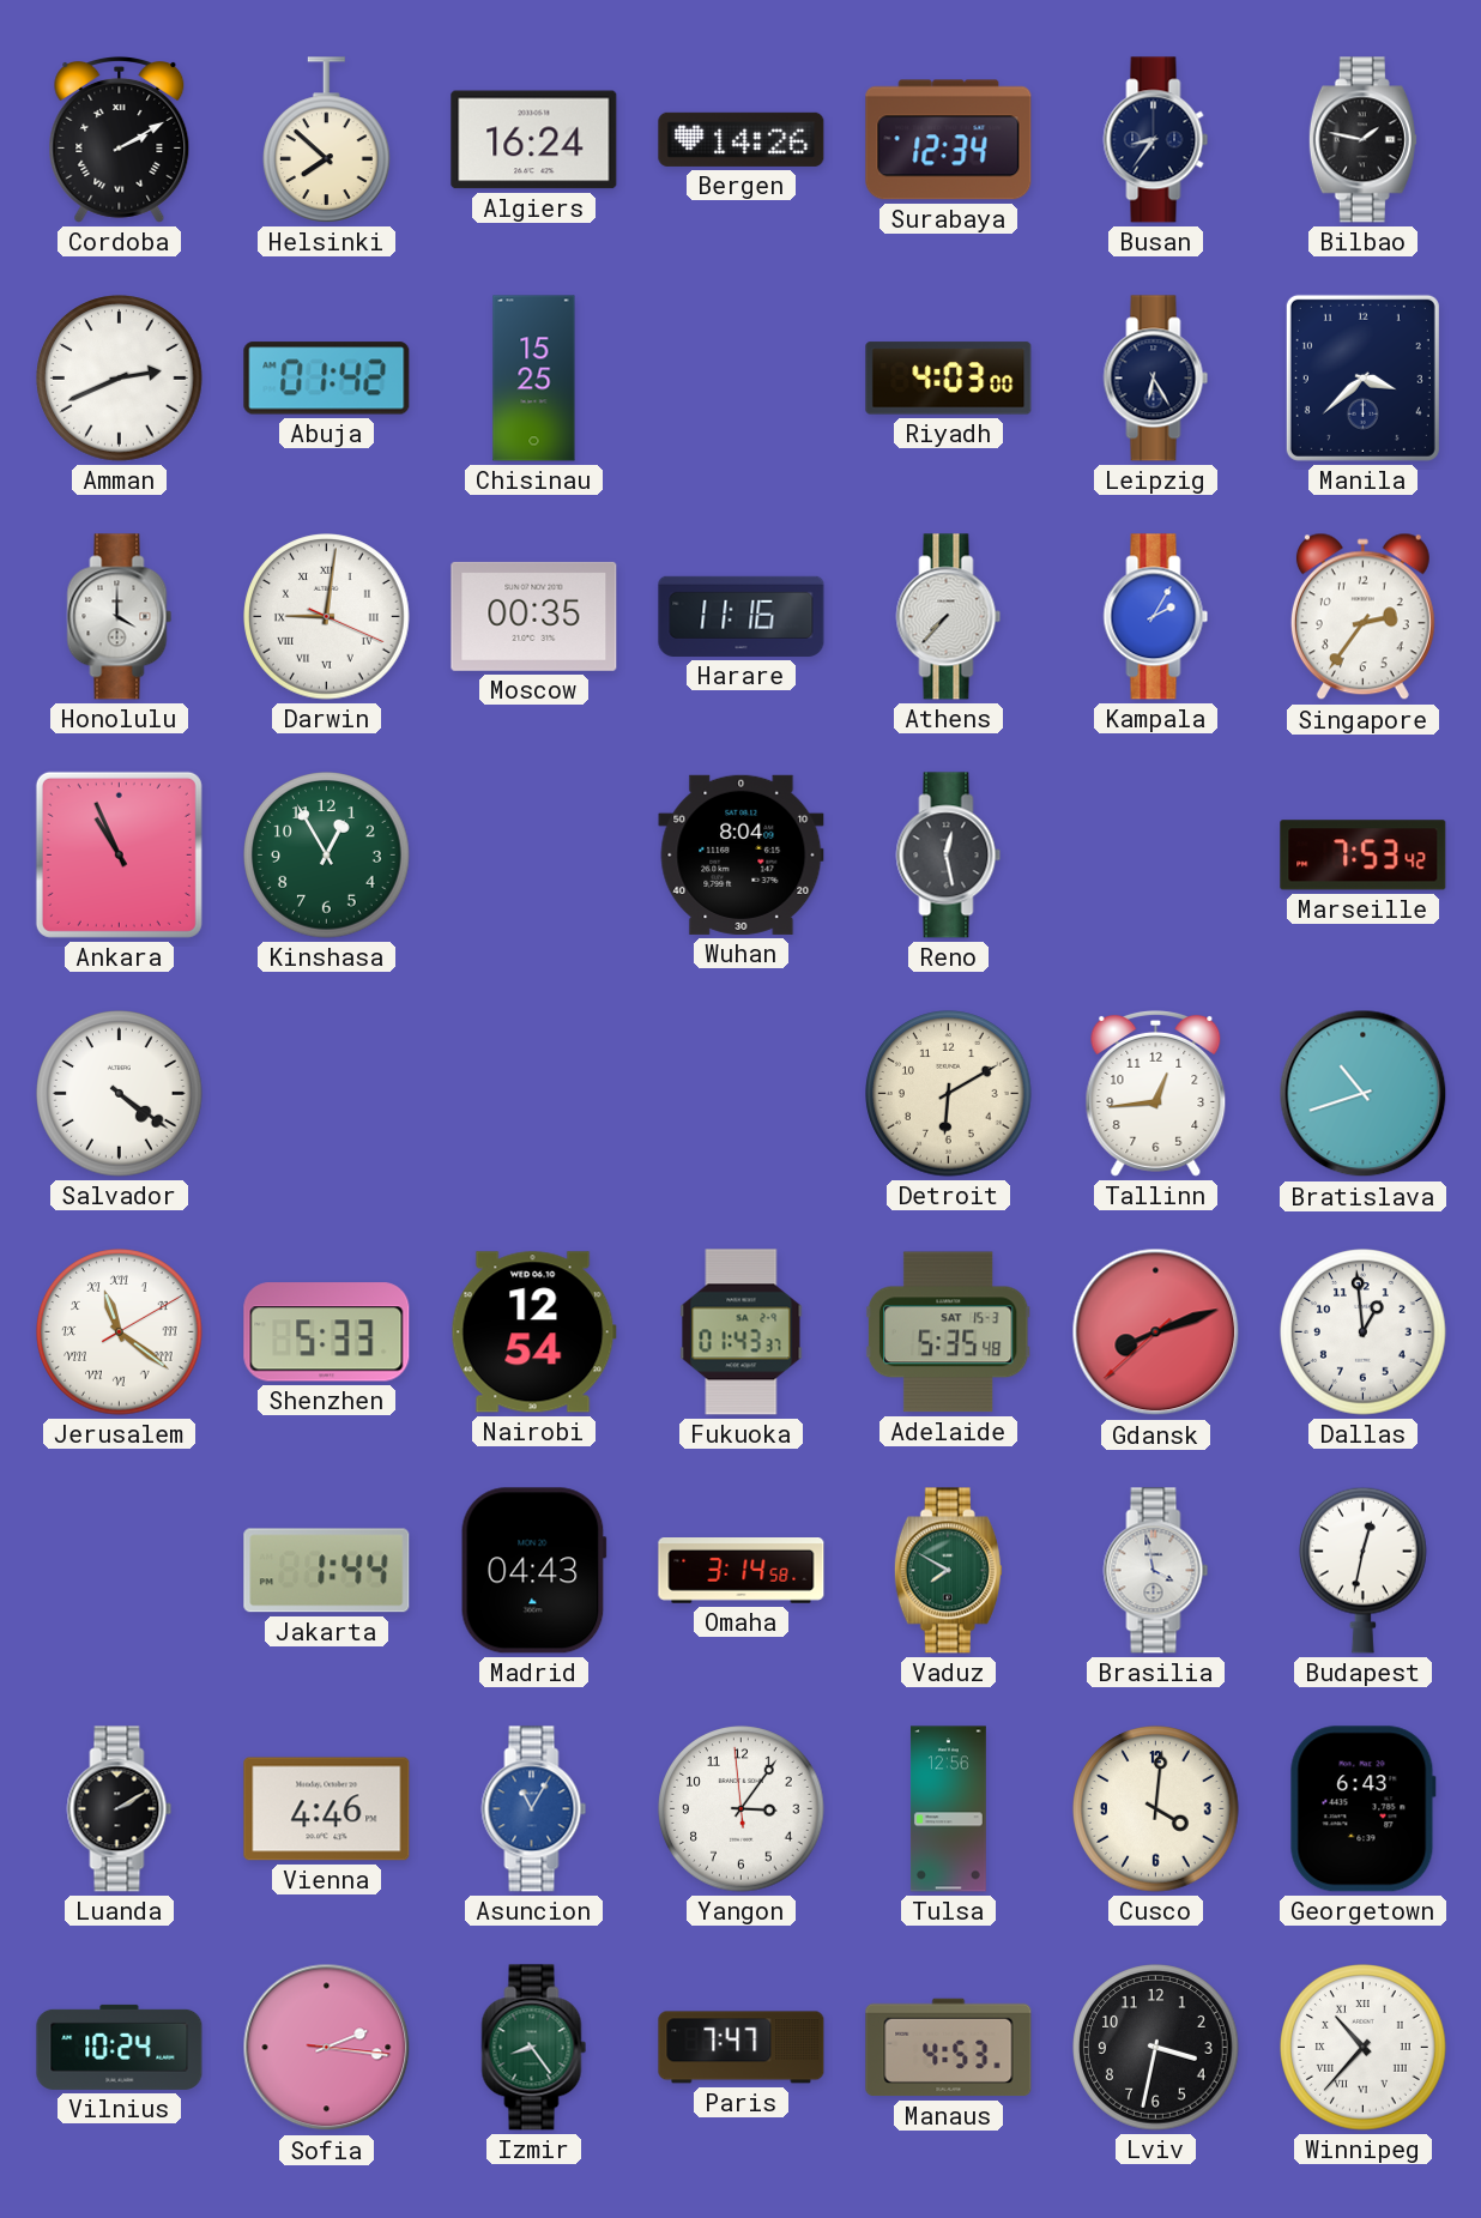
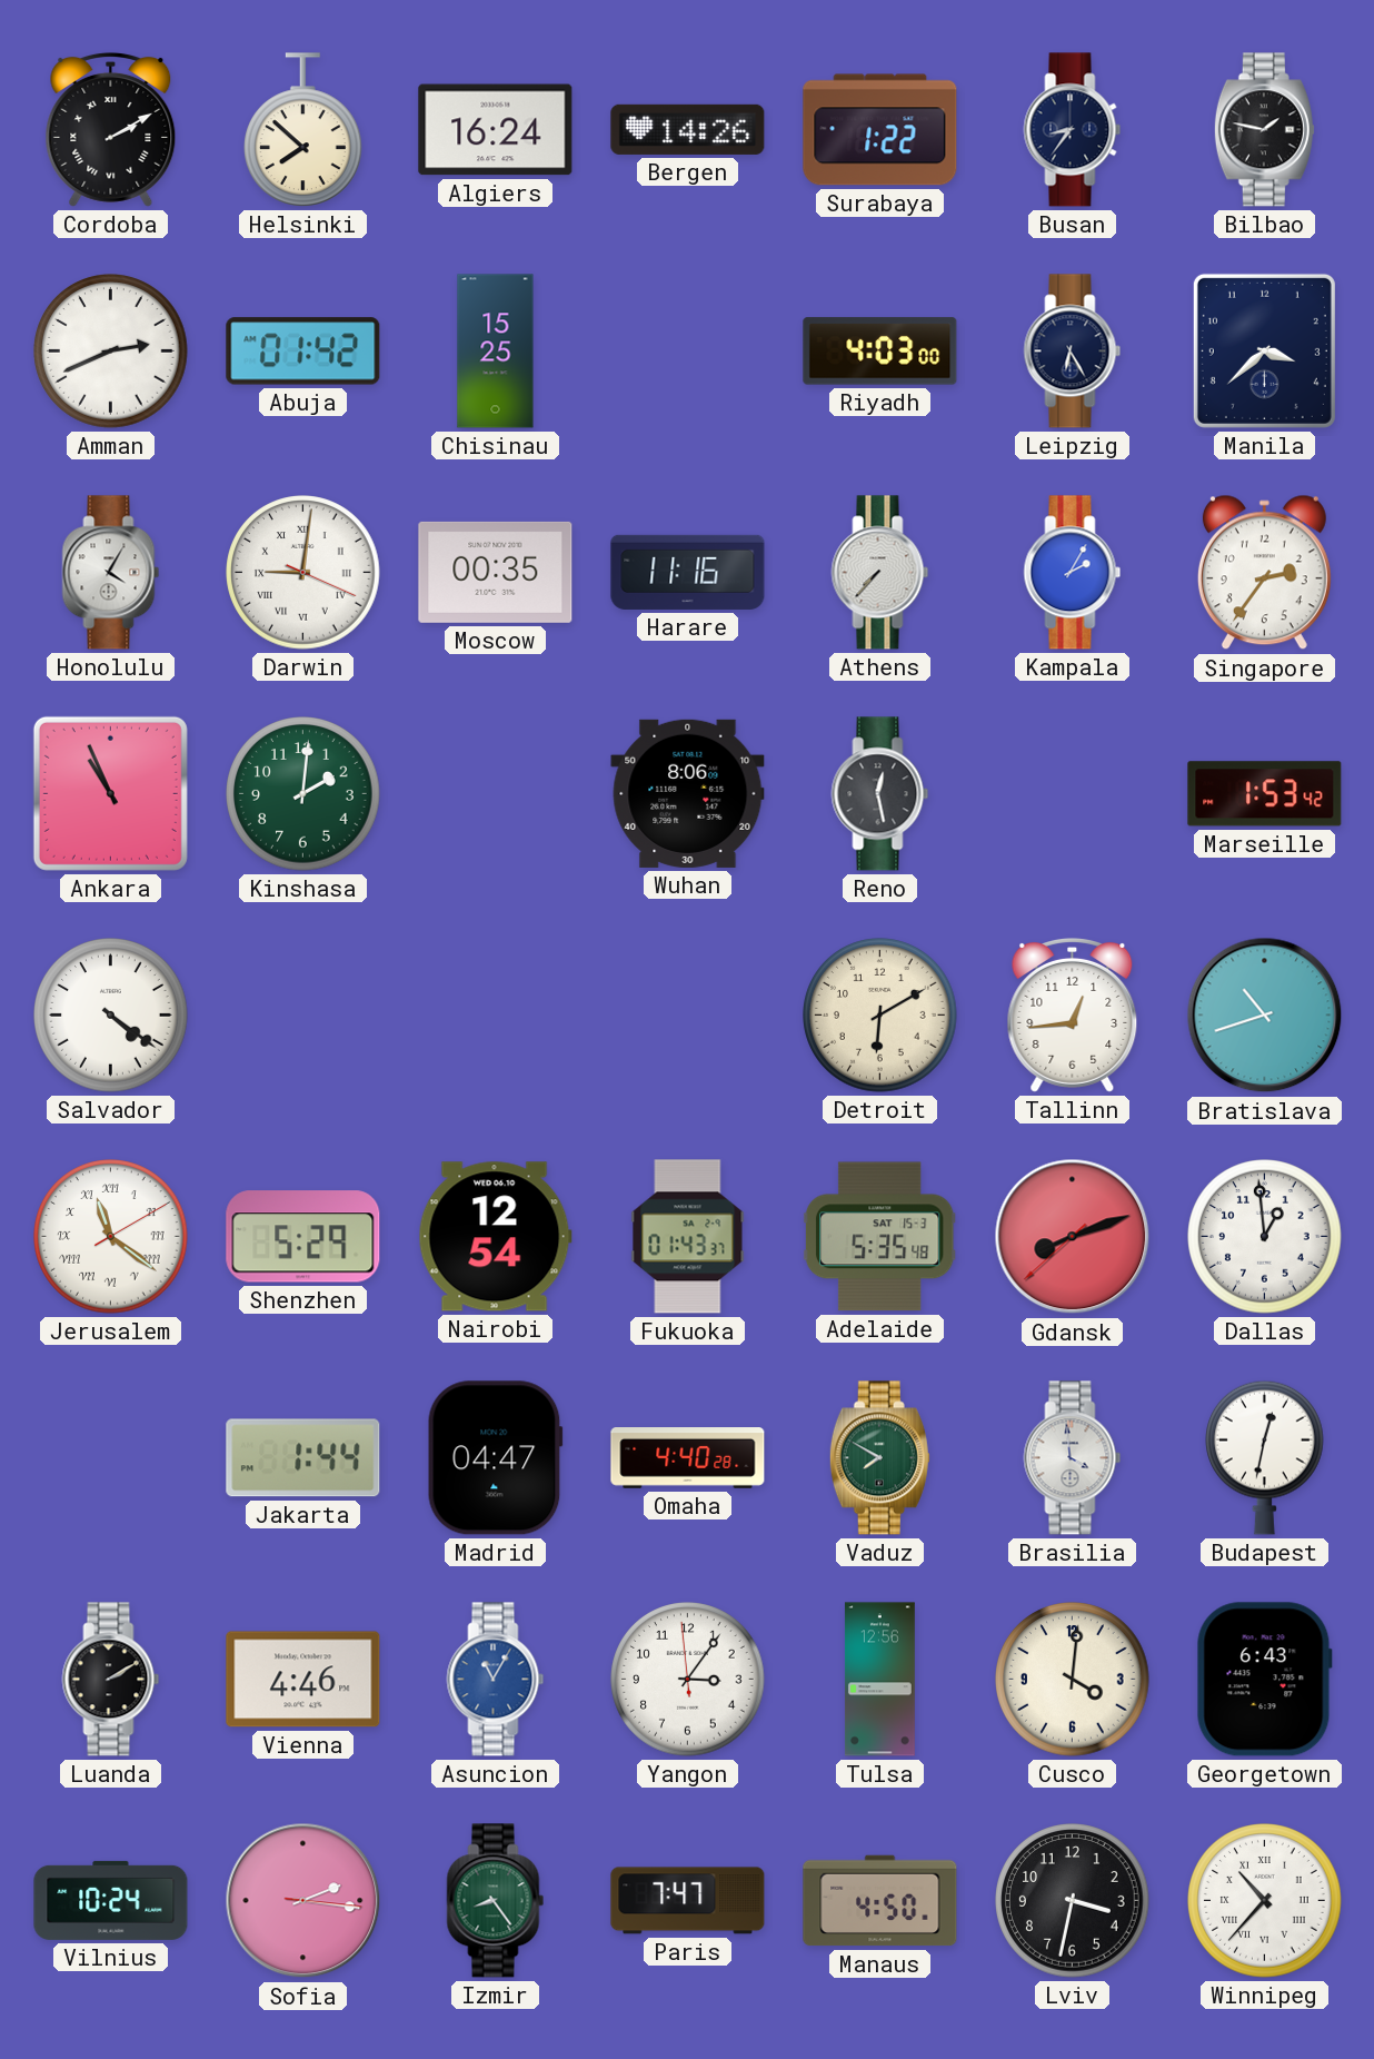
Surabaya: 12:34 -> 1:22 (880, 130)
Honolulu: 4:00 -> 4:05 (111, 573)
Kinshasa: 12:55 -> 2:01 (303, 794)
Wuhan: 8:04 -> 8:06 (688, 793)
Marseille: 7:53 -> 1:53 (1265, 794)
Shenzhen: 5:33 -> 5:29 (303, 1237)
Madrid: 04:43 -> 04:47 (495, 1458)
Omaha: 3:14 -> 4:40 (688, 1458)
Brasilia: 3:58 -> 3:59 (1073, 1458)
Manaus: 4:53 -> 4:50 (880, 1901)
